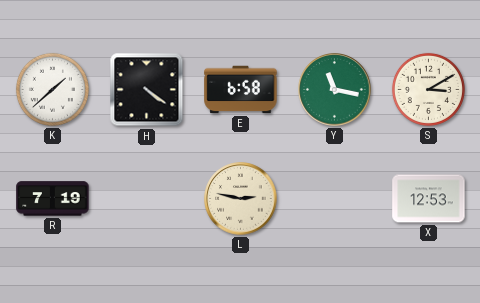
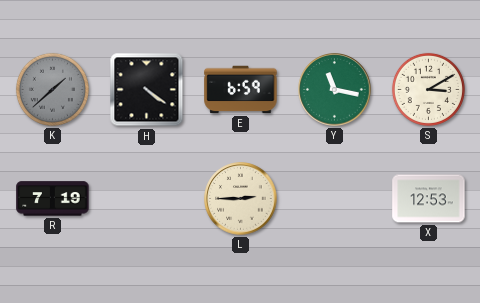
K dial: white -> grey (52, 89)
E: 6:58 -> 6:59 (241, 90)
L: 2:47 -> 2:45 (241, 199)
